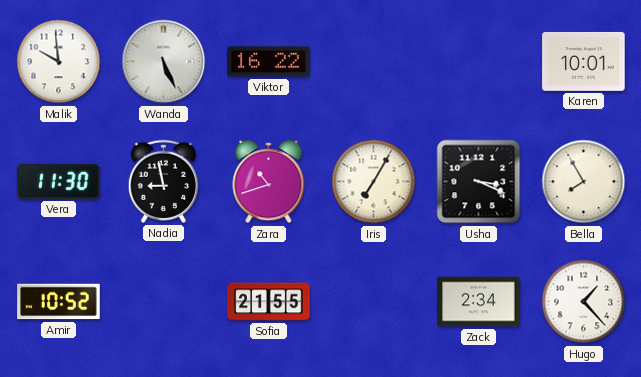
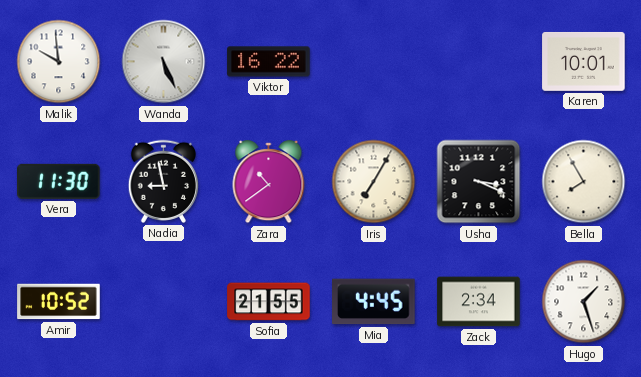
Zara: 10:42 -> 10:39 (269, 182)
Mia: none -> 4:45 (374, 302)
Hugo: 1:23 -> 1:27 (584, 302)
